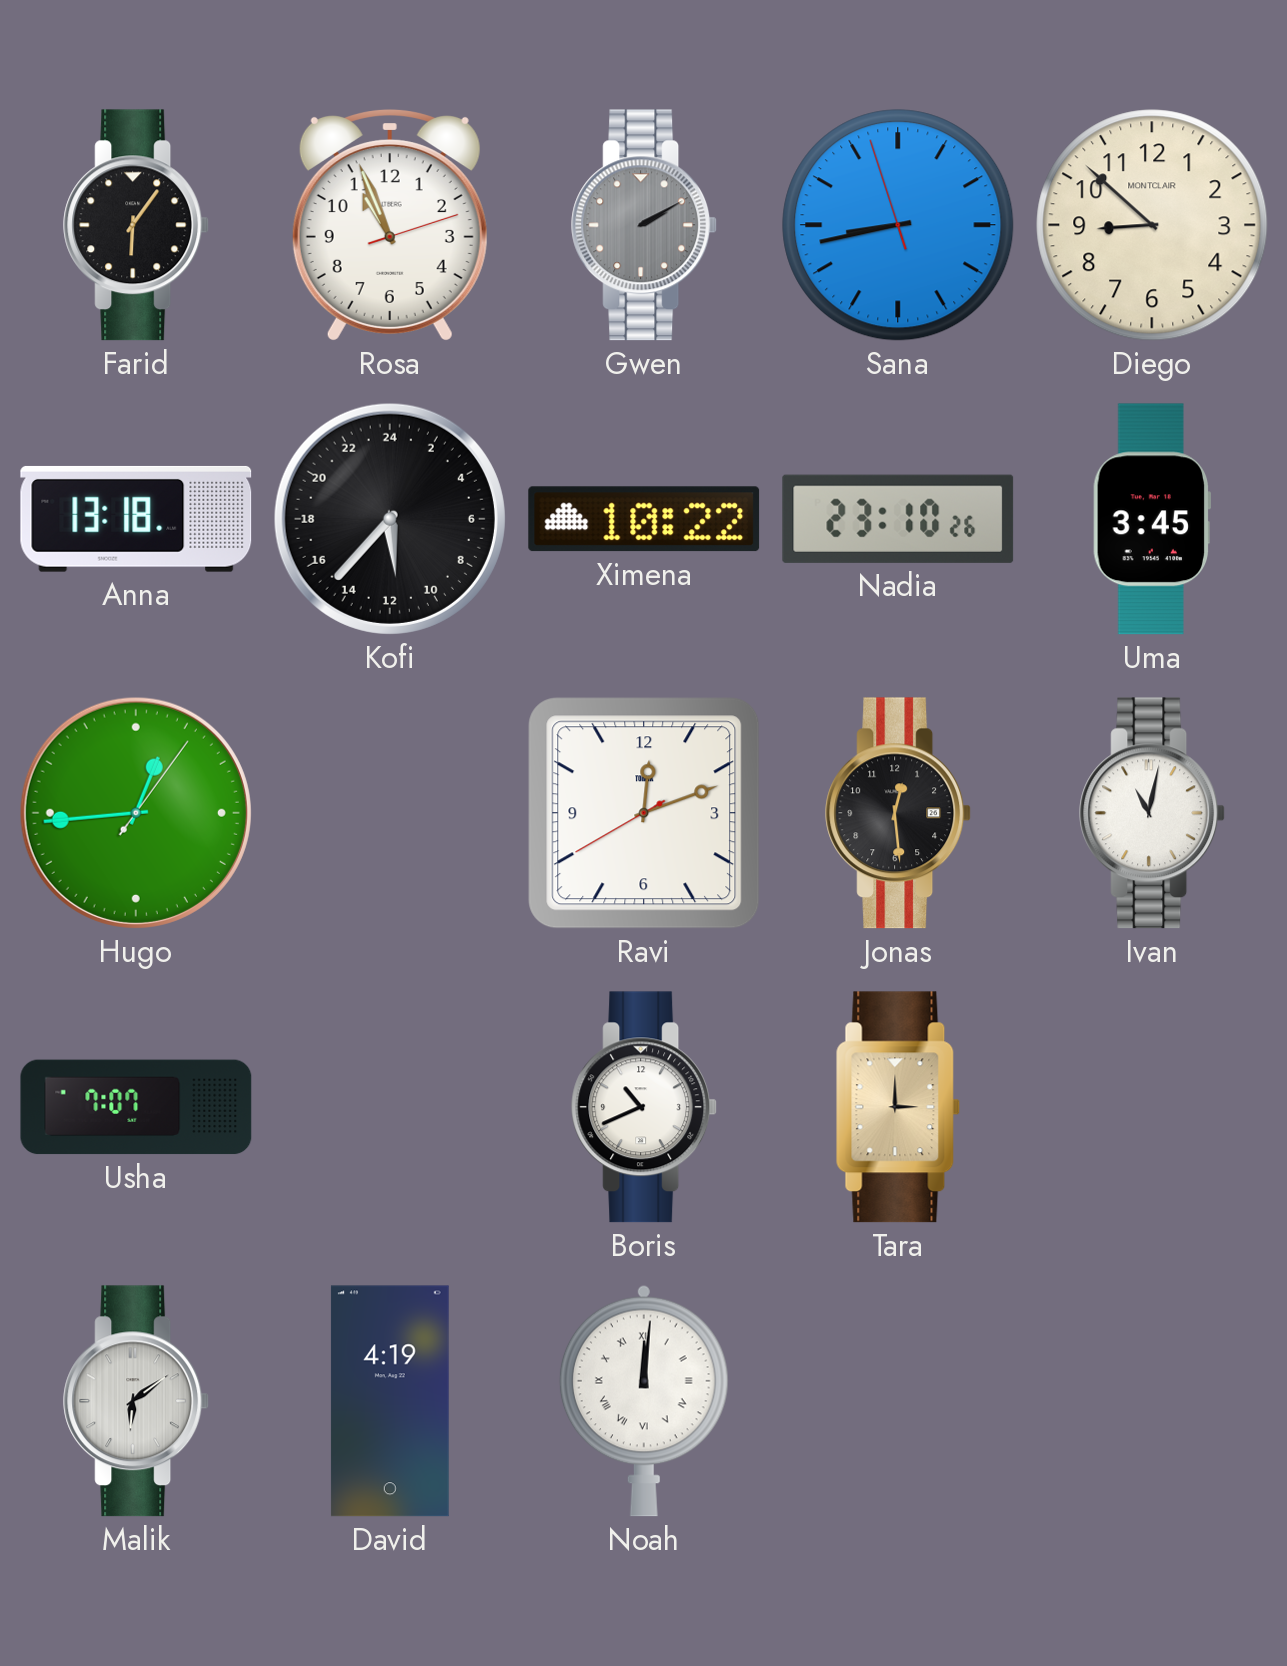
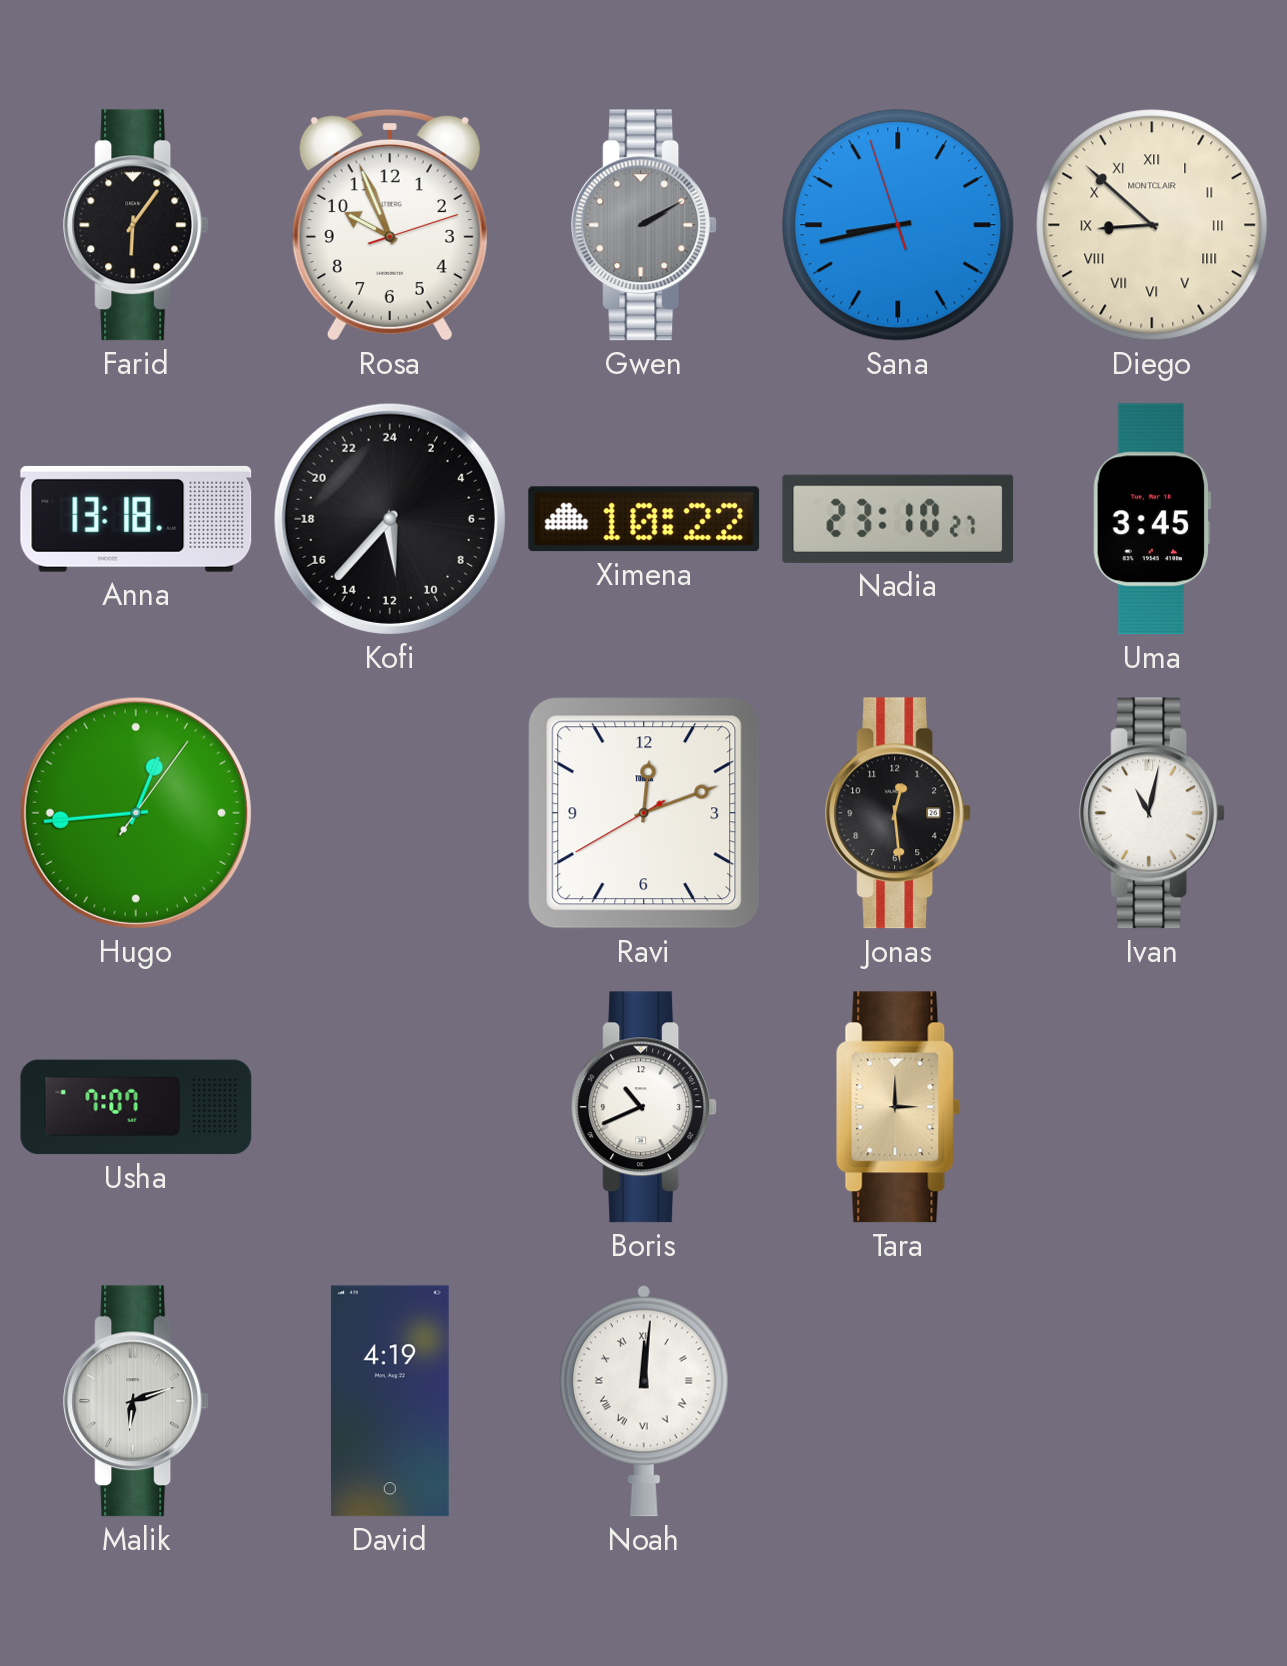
Rosa: 10:56 -> 9:56 (390, 226)
Diego numerals: Arabic -> Roman (1152, 225)
Nadia: 23:10:26 -> 23:10:27 (898, 519)
Malik: 6:09 -> 6:12 (137, 1401)
